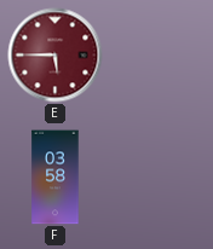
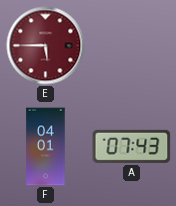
F: 03:58 -> 04:01 (46, 147)
A: none -> 07:43 (132, 146)
